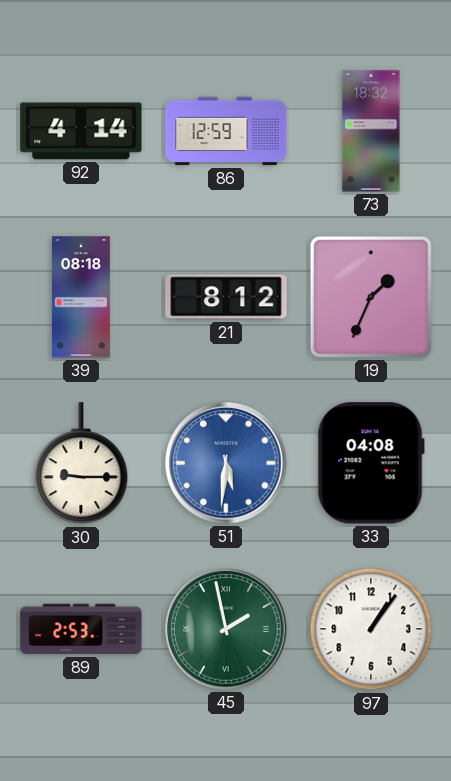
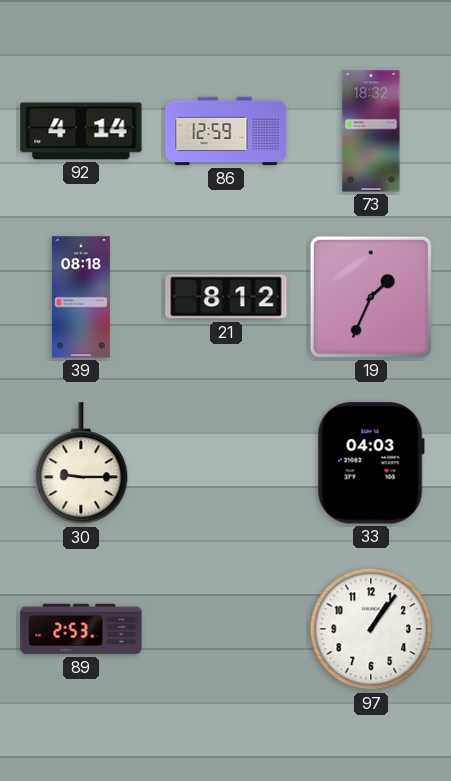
51: 5:31 -> none (226, 463)
33: 04:08 -> 04:03 (371, 463)
45: 1:58 -> none (226, 629)
